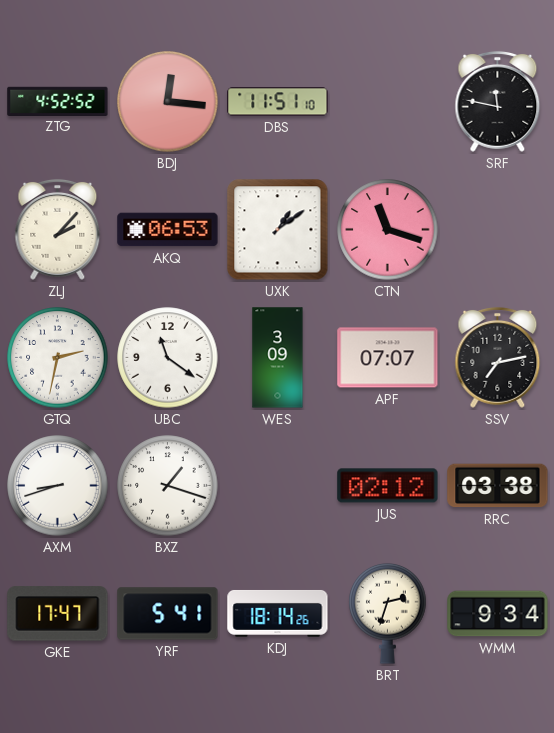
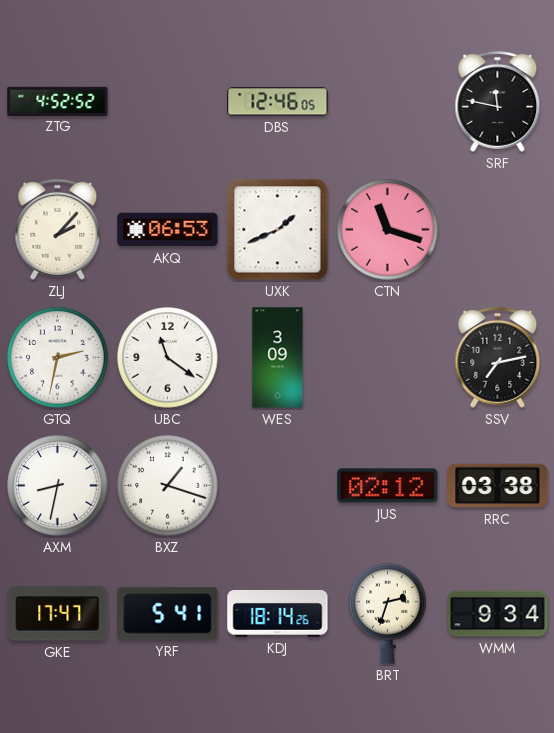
BDJ: 12:16 -> none (168, 102)
DBS: 11:51 -> 12:46 (278, 102)
UXK: 1:09 -> 1:41 (278, 230)
APF: 07:07 -> none (388, 358)
AXM: 8:42 -> 8:32 (58, 486)
